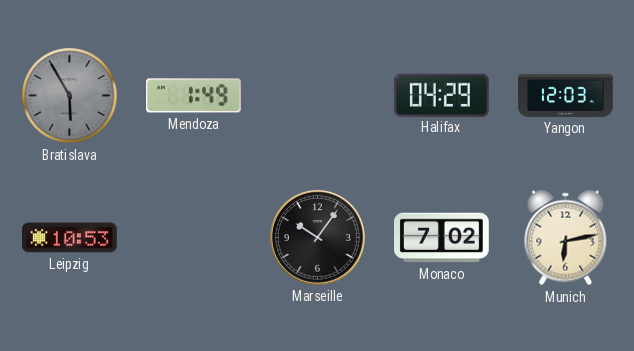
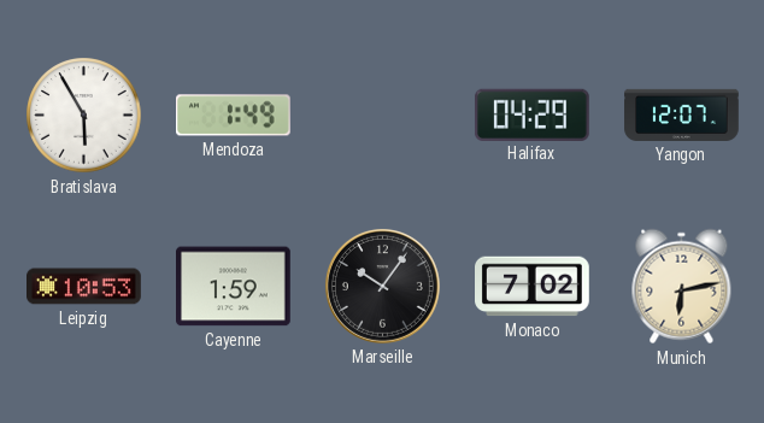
Bratislava dial: grey -> white (84, 116)
Yangon: 12:03 -> 12:07 (682, 114)
Cayenne: none -> 1:59 (234, 287)
